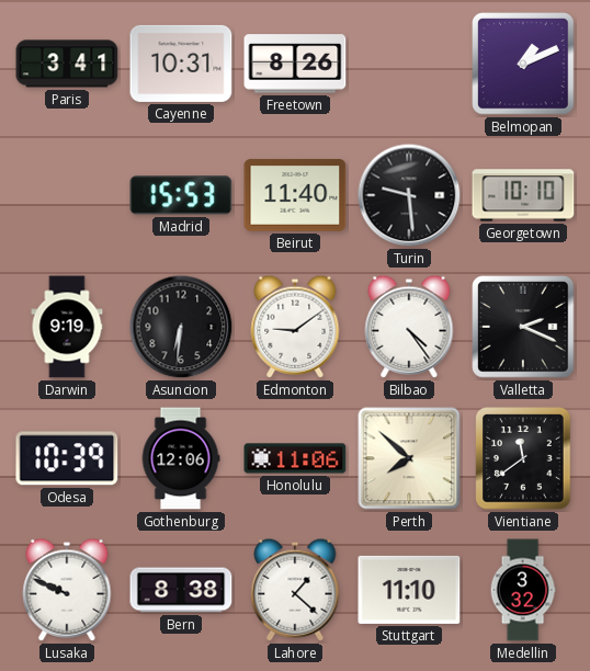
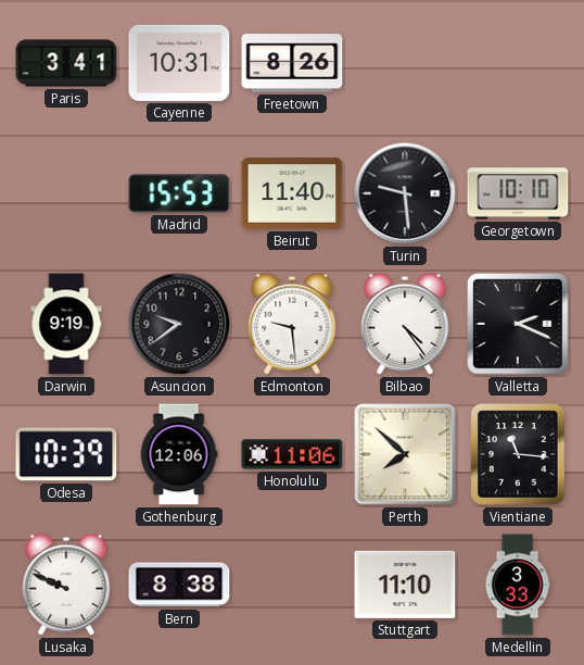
Belmopan: 1:11 -> none (523, 64)
Asuncion: 6:31 -> 9:39 (179, 324)
Edmonton: 9:09 -> 9:29 (292, 324)
Vientiane: 11:39 -> 11:16 (518, 454)
Lahore: 1:22 -> none (295, 590)
Medellin: 3:32 -> 3:33 (518, 585)
